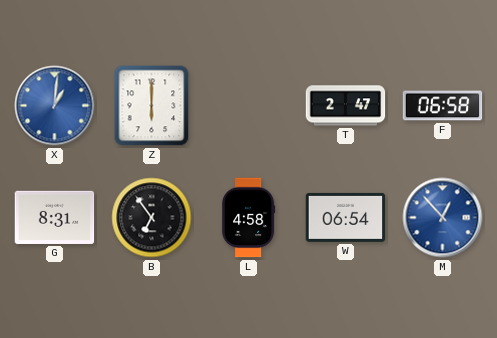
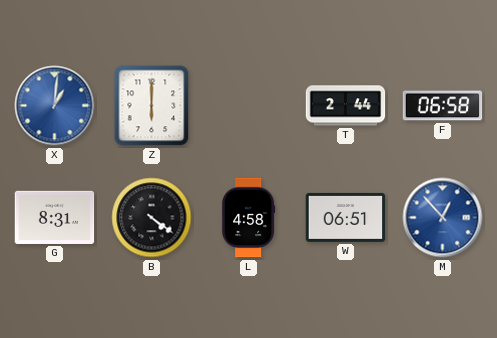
T: 2:47 -> 2:44 (346, 106)
B: 6:54 -> 4:21 (152, 218)
W: 06:54 -> 06:51 (346, 217)
